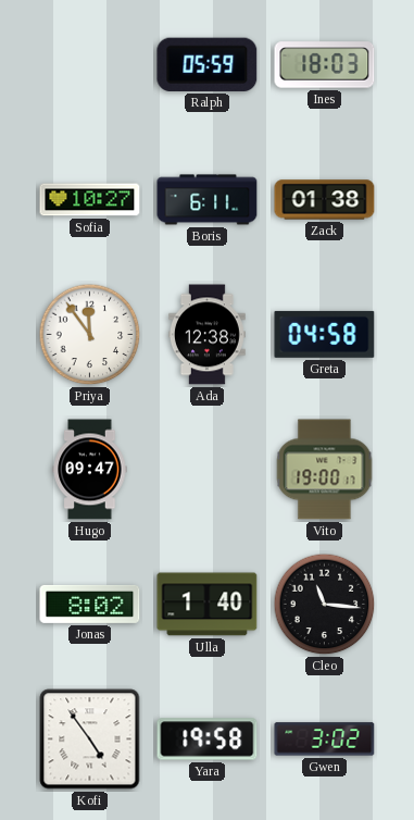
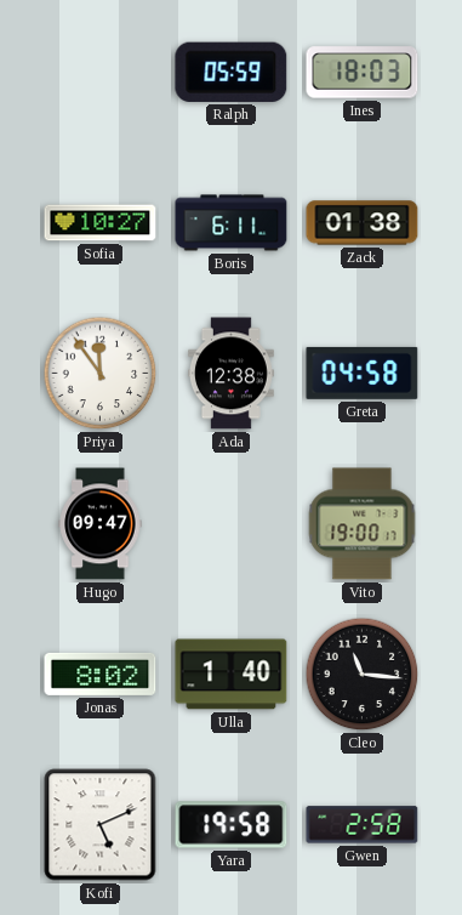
Kofi: 4:54 -> 5:11 (101, 825)
Gwen: 3:02 -> 2:58 (363, 825)
